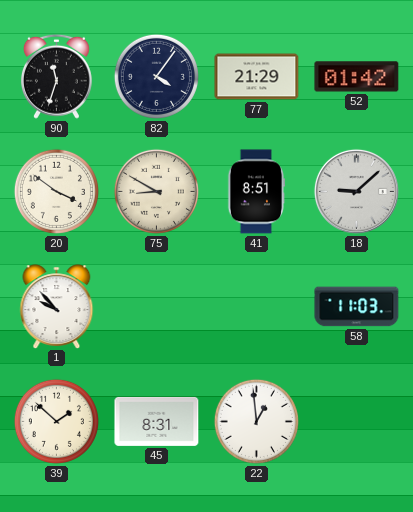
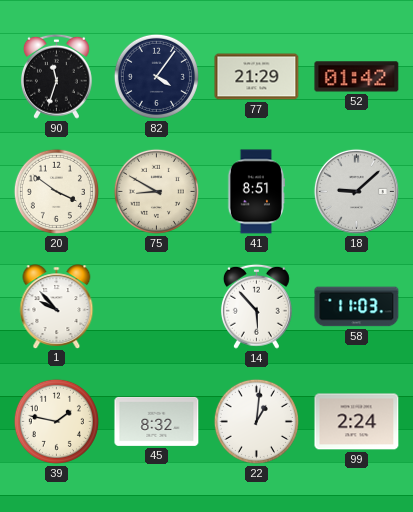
14: none -> 5:53 (256, 306)
39: 1:52 -> 1:47 (56, 421)
45: 8:31 -> 8:32 (157, 421)
22: 12:59 -> 1:01 (256, 421)
99: none -> 2:24 (357, 422)
